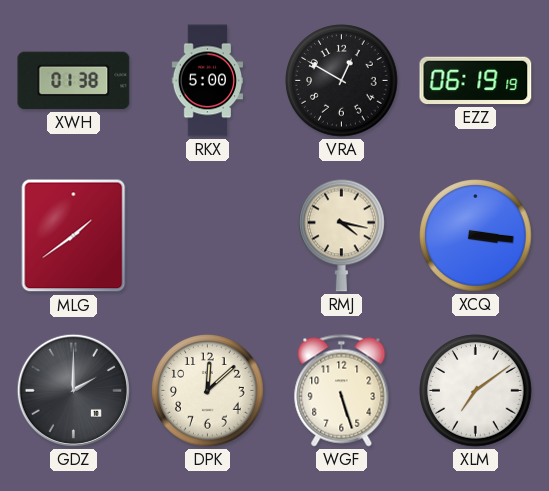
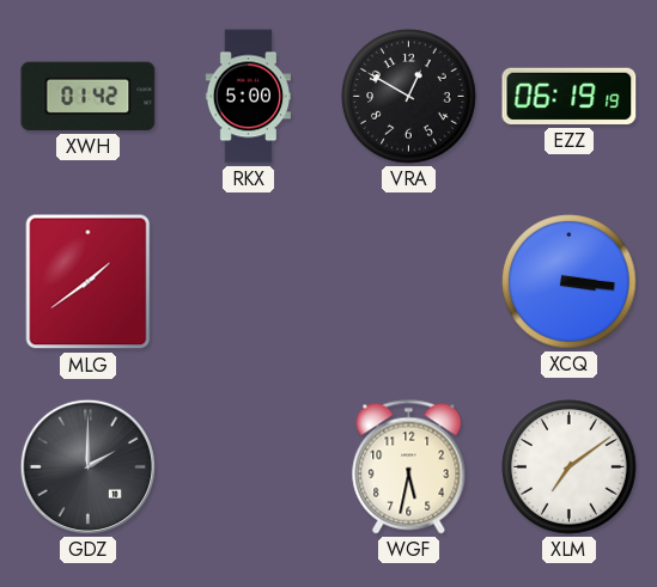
XWH: 01:38 -> 01:42 (89, 97)
RMJ: 4:17 -> none (342, 235)
DPK: 12:08 -> none (208, 391)
WGF: 5:27 -> 5:32 (409, 467)
